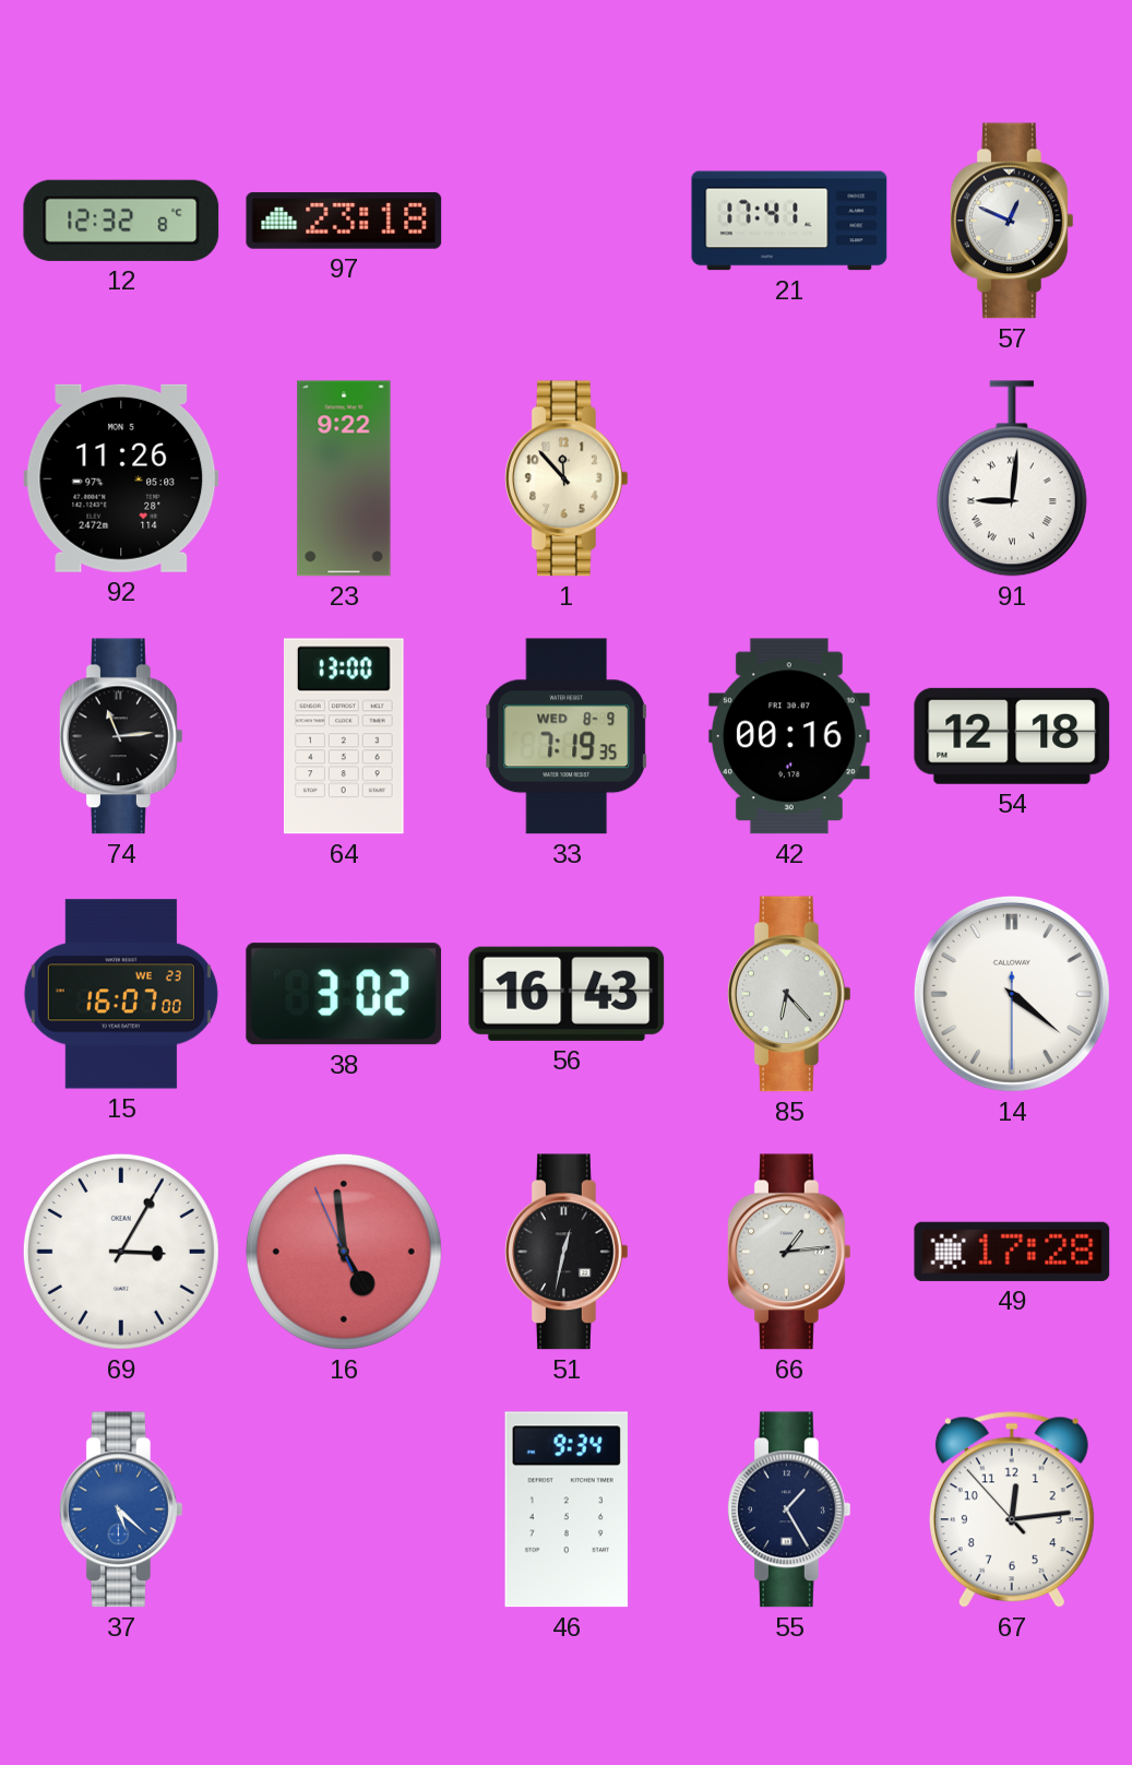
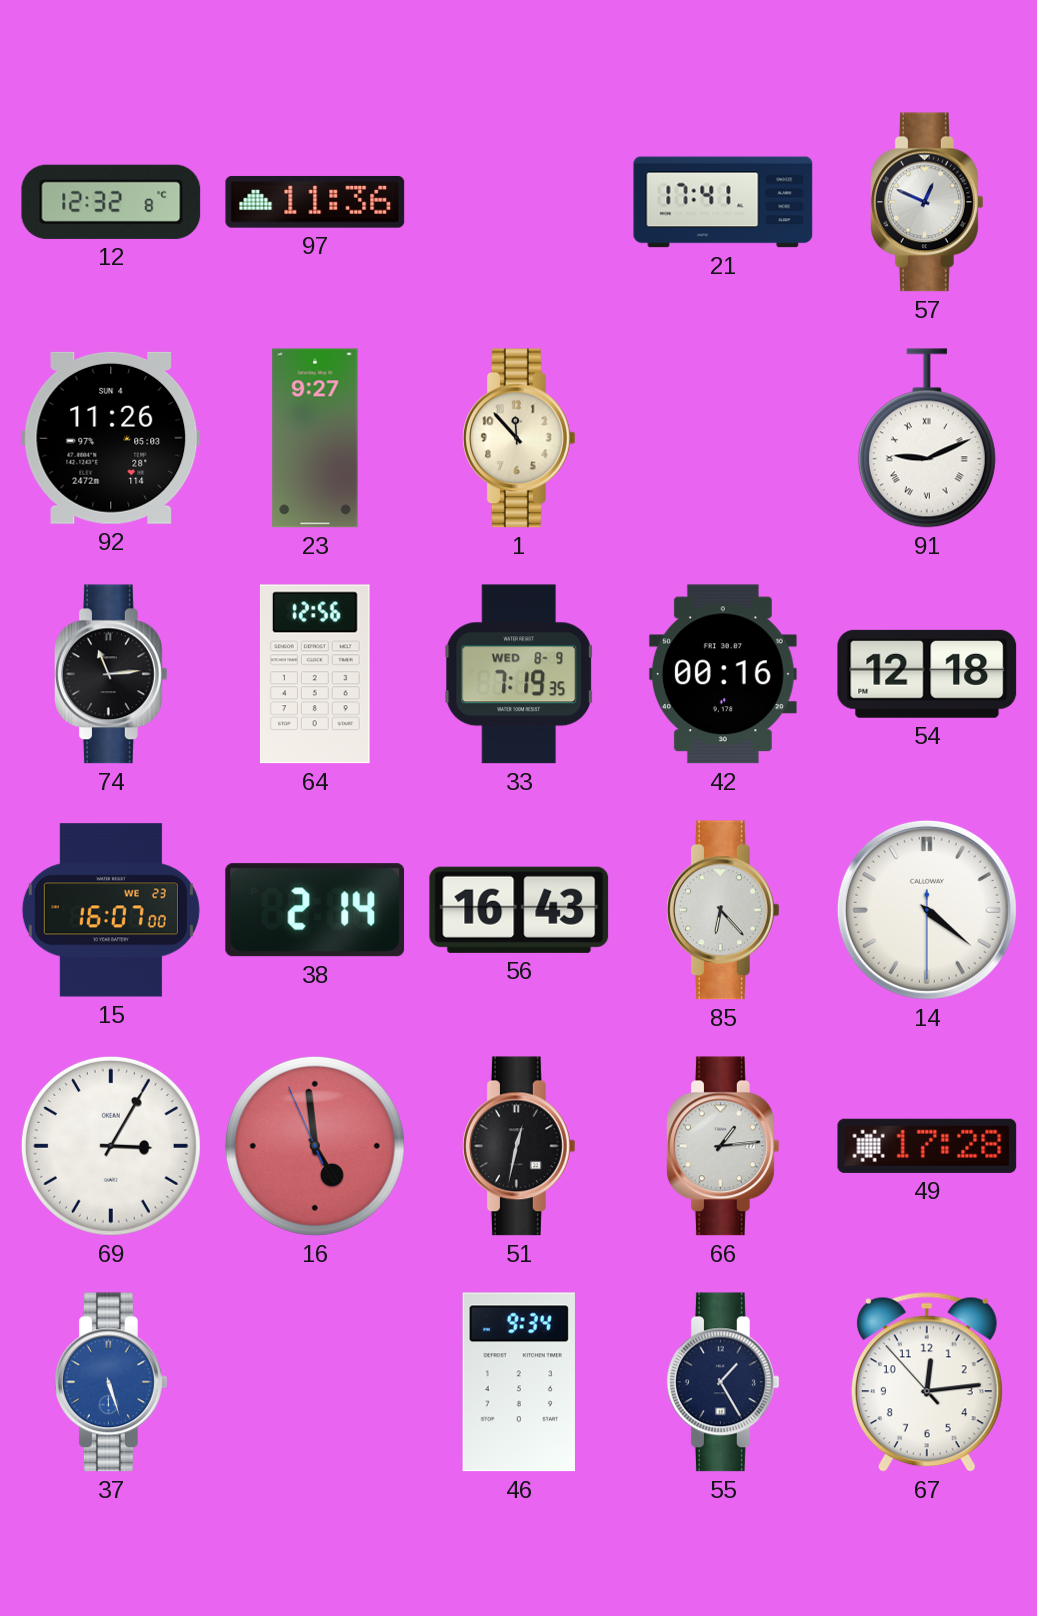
97: 23:18 -> 11:36 (315, 202)
92 date: MON 5 -> SUN 4 (111, 438)
23: 9:22 -> 9:27 (315, 438)
91: 9:01 -> 9:11 (927, 438)
64: 13:00 -> 12:56 (315, 674)
38: 3:02 -> 2:14 (315, 910)
37: 5:22 -> 5:27 (111, 1382)
